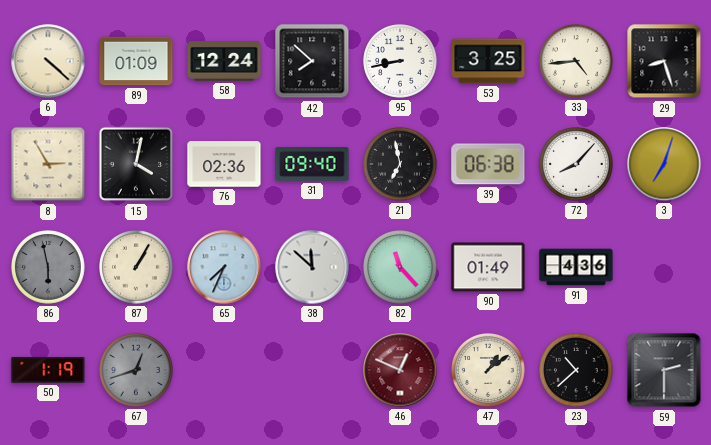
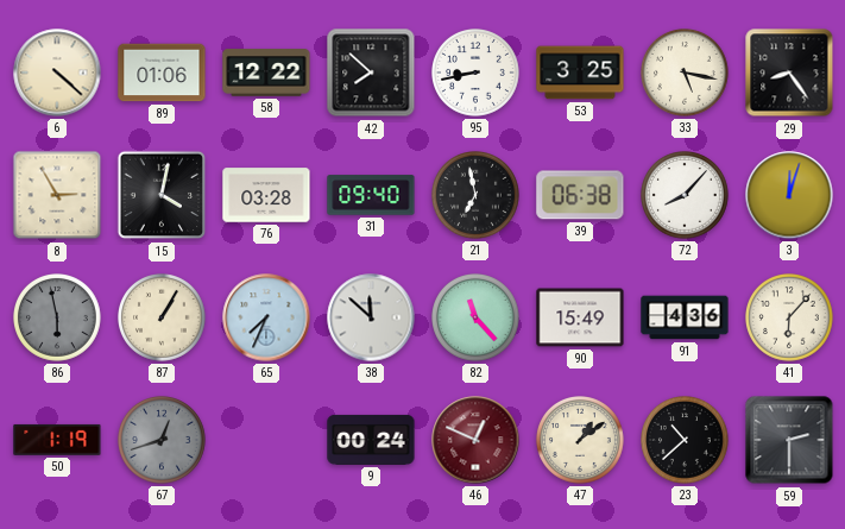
89: 01:09 -> 01:06 (162, 73)
58: 12:24 -> 12:22 (266, 73)
33: 4:44 -> 5:17 (686, 74)
29: 8:27 -> 8:24 (789, 73)
76: 02:36 -> 03:28 (266, 195)
3: 7:03 -> 12:03 (789, 195)
90: 01:49 -> 15:49 (580, 317)
41: none -> 6:07 (790, 319)
9: none -> 00:24 (371, 440)
